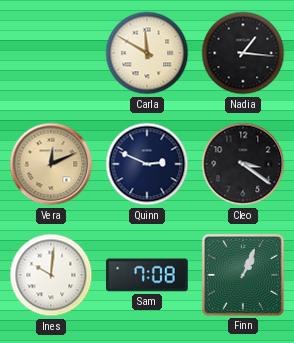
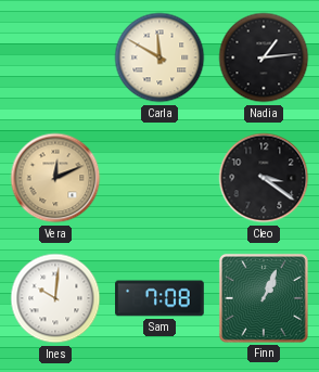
Nadia: 1:16 -> 1:14 (264, 57)
Quinn: 2:49 -> none (147, 164)
